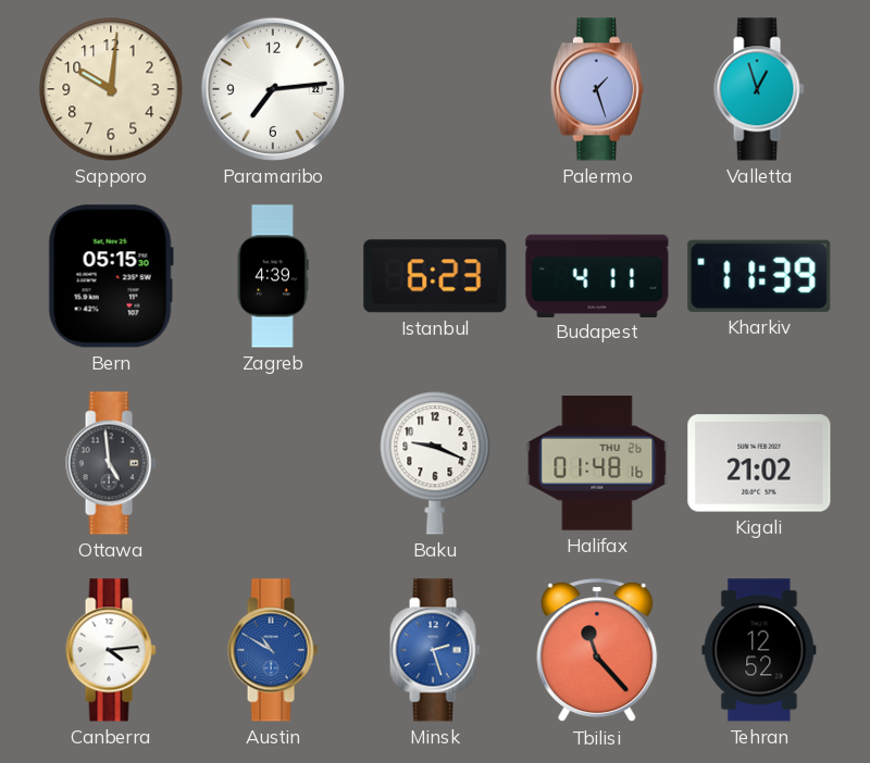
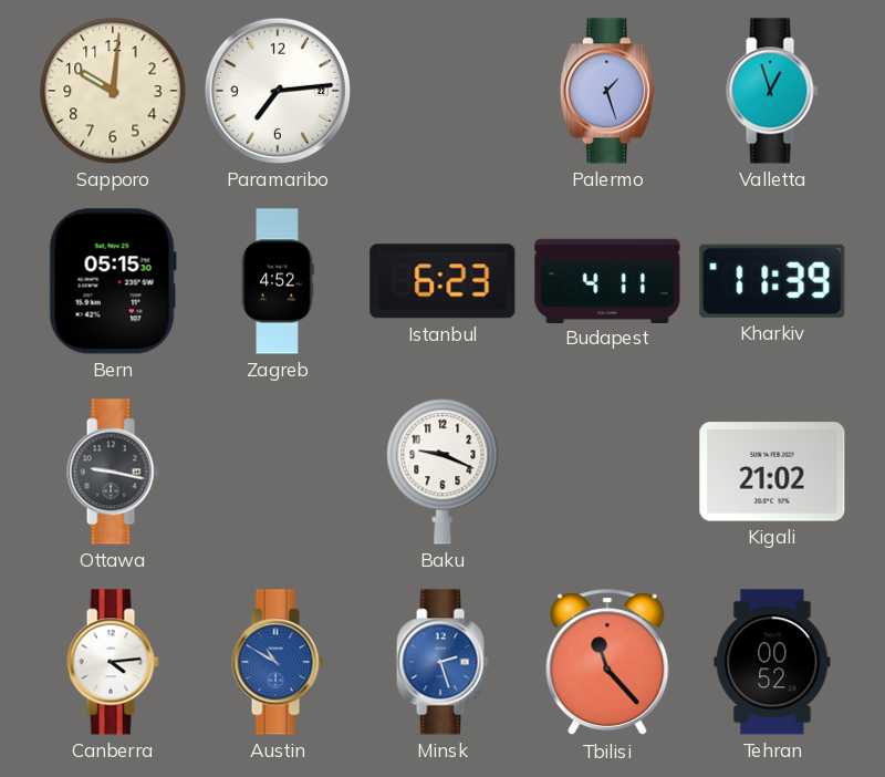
Zagreb: 4:39 -> 4:52 (278, 281)
Ottawa: 4:59 -> 9:17 (113, 472)
Halifax: 01:48 -> none (597, 464)
Tehran: 12:52 -> 00:52 (772, 662)
